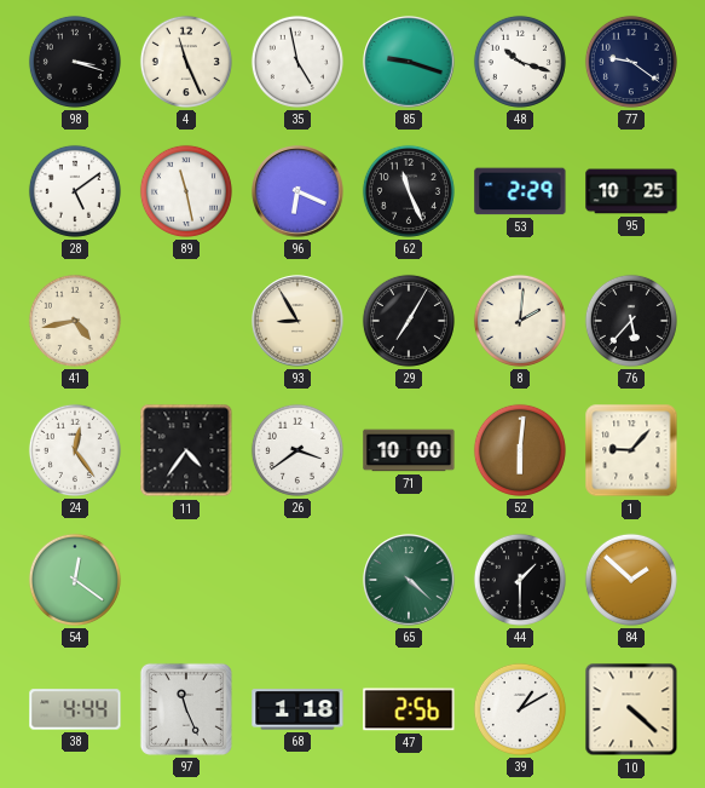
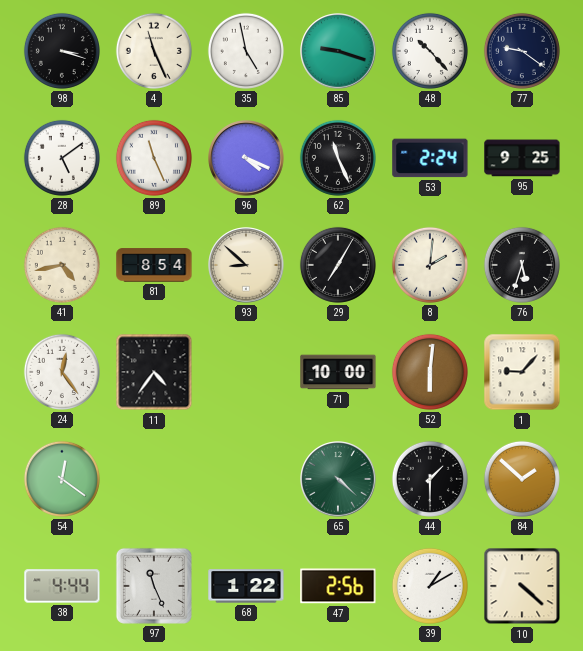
48: 10:18 -> 10:23 (430, 51)
89: 11:28 -> 11:26 (154, 158)
96: 6:19 -> 4:19 (246, 158)
53: 2:29 -> 2:24 (430, 158)
95: 10:25 -> 9:25 (522, 158)
81: none -> 8:54 (154, 265)
93: 8:55 -> 8:52 (246, 265)
76: 5:37 -> 5:33 (522, 265)
26: 3:39 -> none (297, 450)
68: 1:18 -> 1:22 (246, 586)
